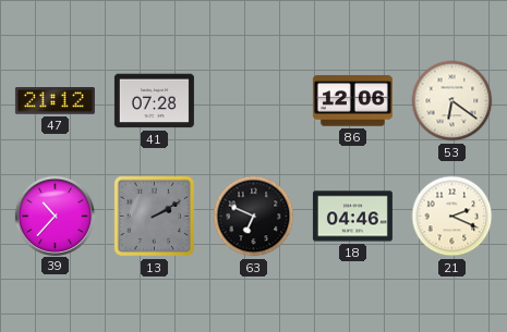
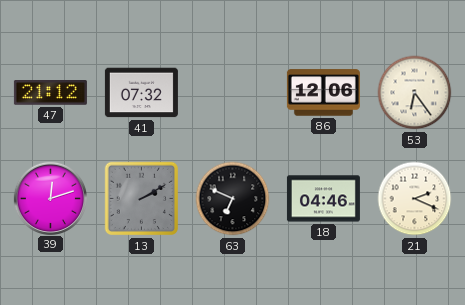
41: 07:28 -> 07:32 (141, 93)
53: 6:21 -> 6:24 (415, 93)
39: 10:37 -> 12:12 (50, 198)
